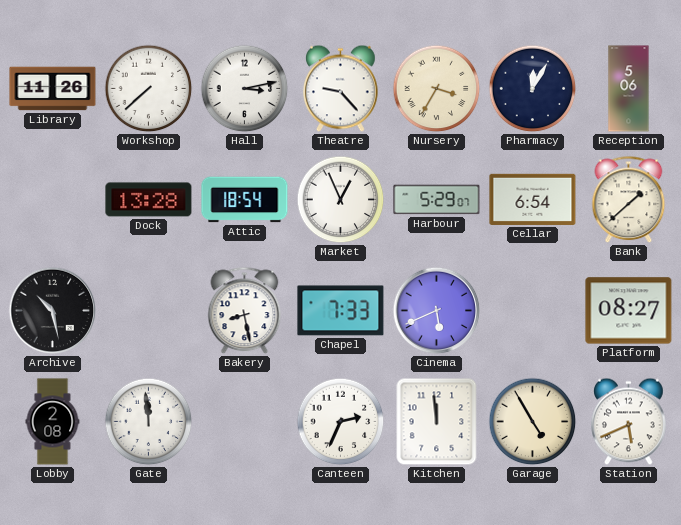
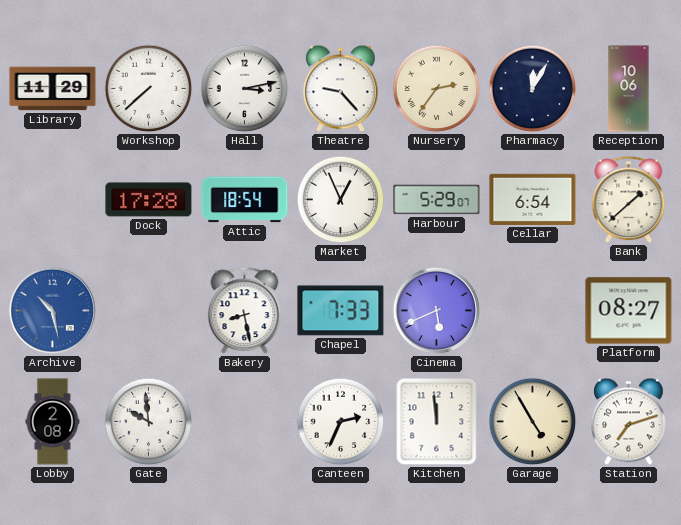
Library: 11:26 -> 11:29 (53, 89)
Nursery: 3:35 -> 2:36 (437, 89)
Reception: 5:06 -> 10:06 (629, 89)
Dock: 13:28 -> 17:28 (149, 200)
Archive dial: black -> blue (53, 311)
Gate: 11:59 -> 9:59 (149, 422)
Station: 5:41 -> 7:12 (629, 422)
